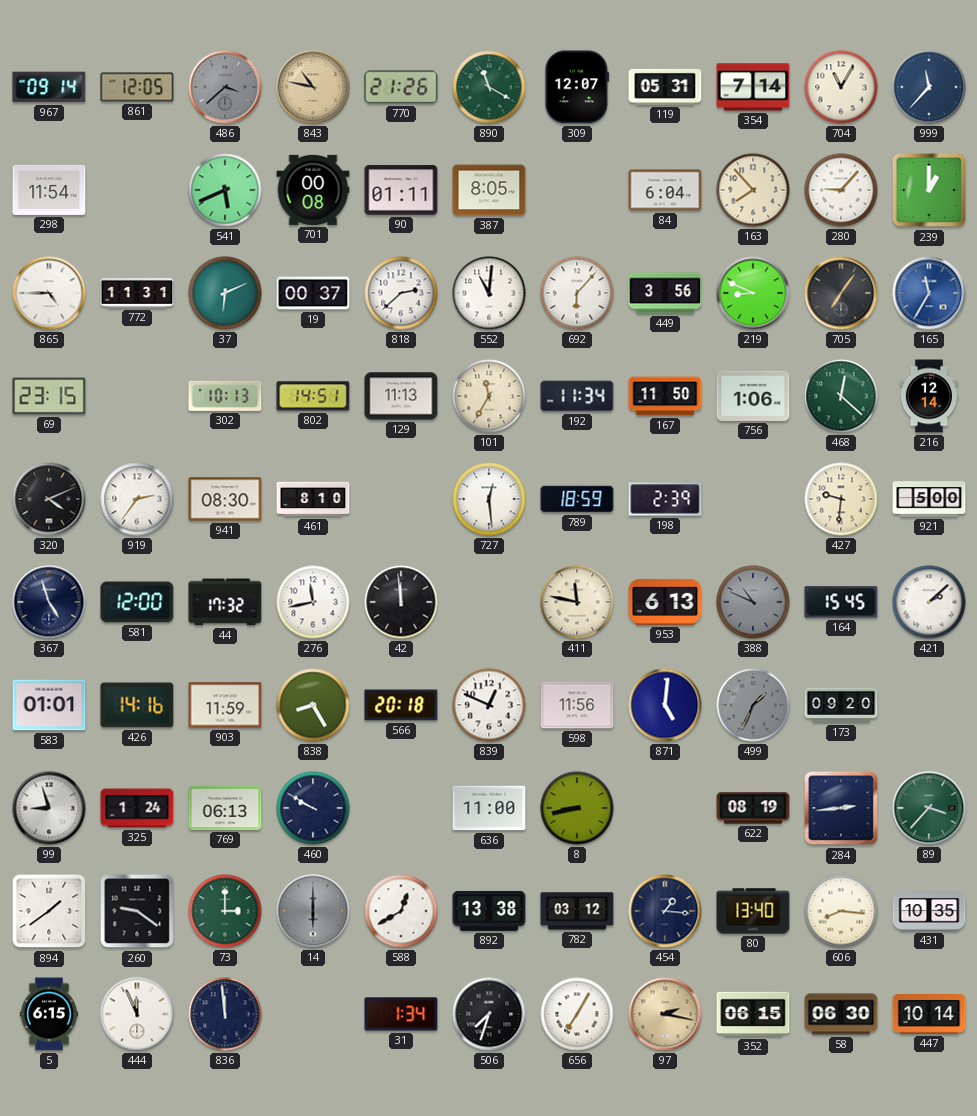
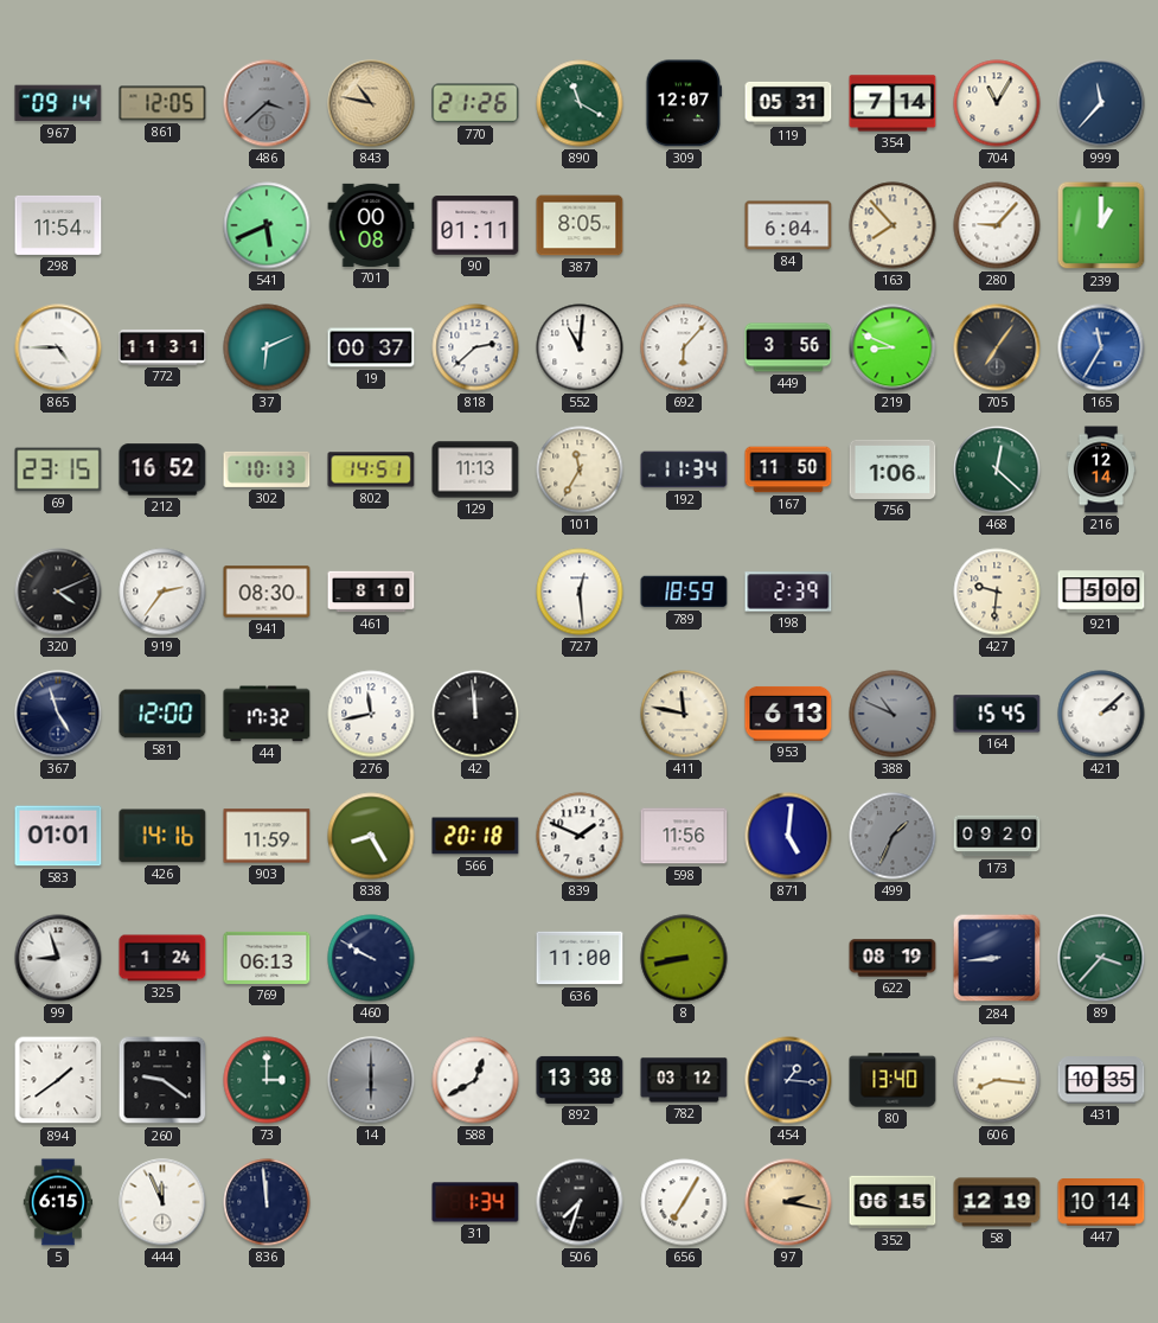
212: none -> 16:52 (162, 469)
839: 12:49 -> 1:49 (580, 836)
284: 2:44 -> 8:44 (997, 958)
58: 06:30 -> 12:19 (997, 1202)
